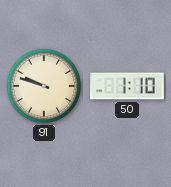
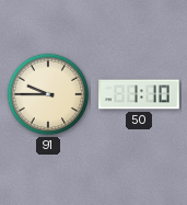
91: 9:48 -> 9:45 (48, 94)
